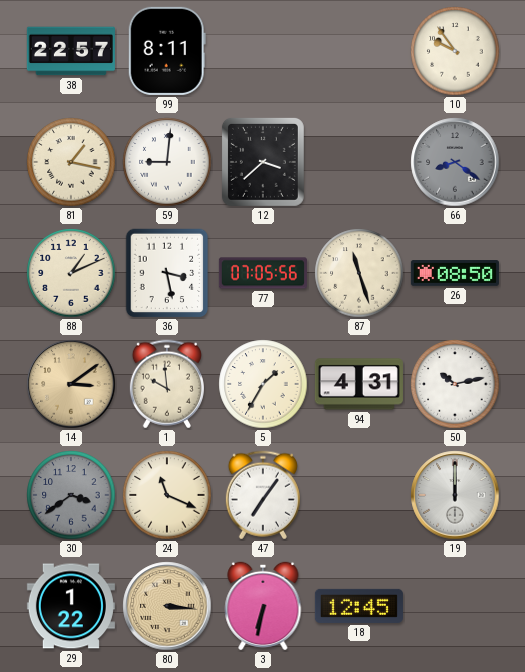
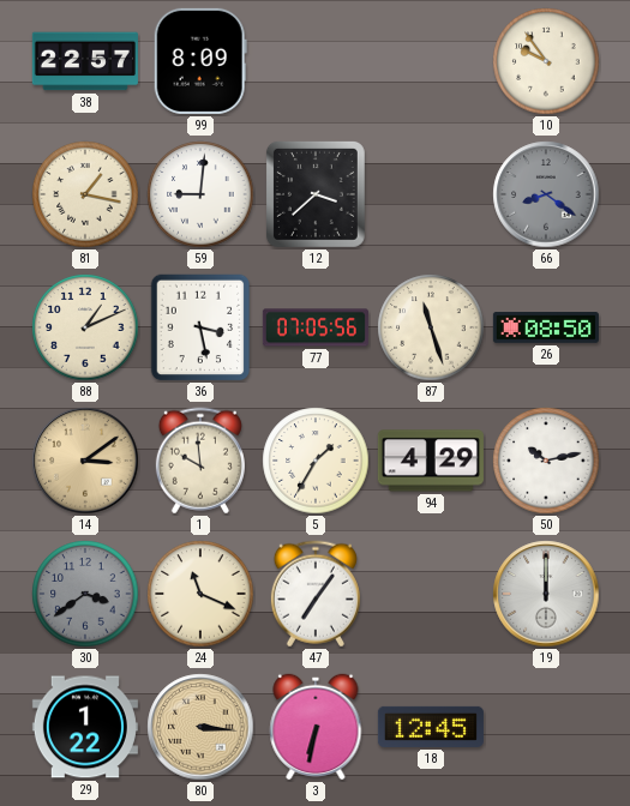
99: 8:11 -> 8:09 (200, 61)
94: 4:31 -> 4:29 (431, 461)
